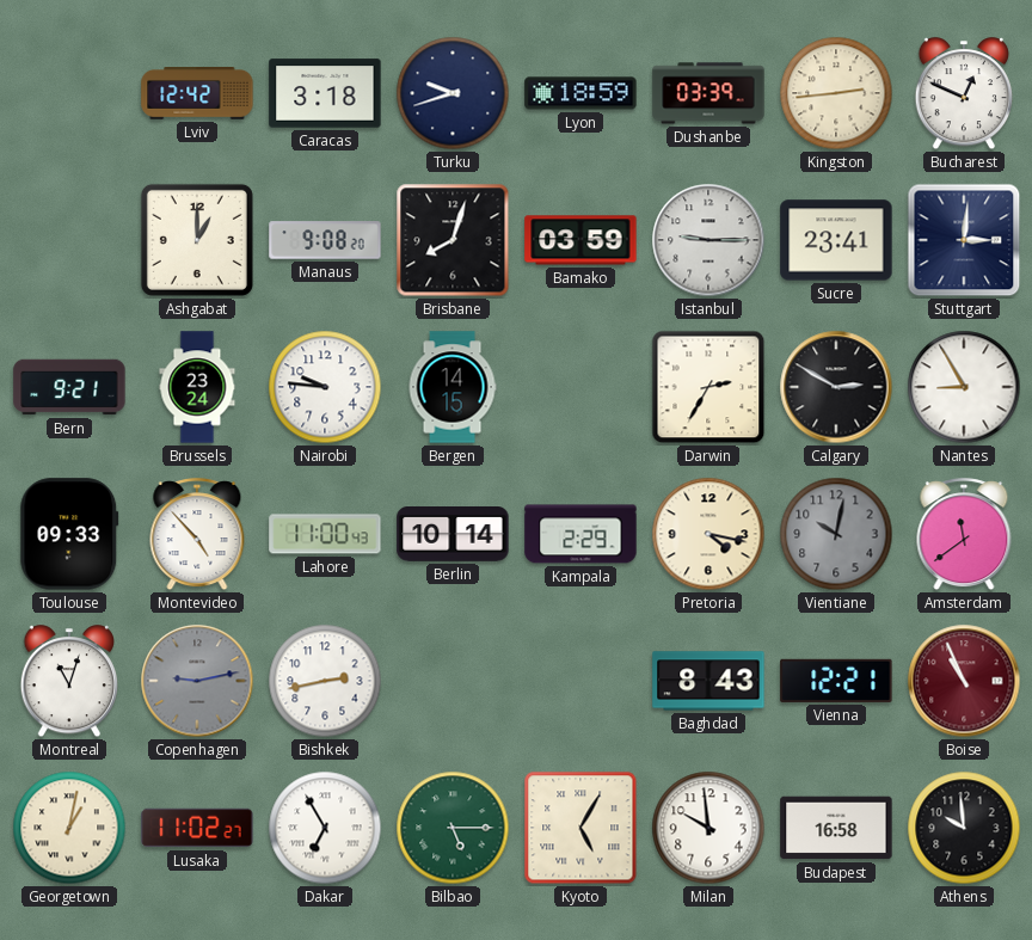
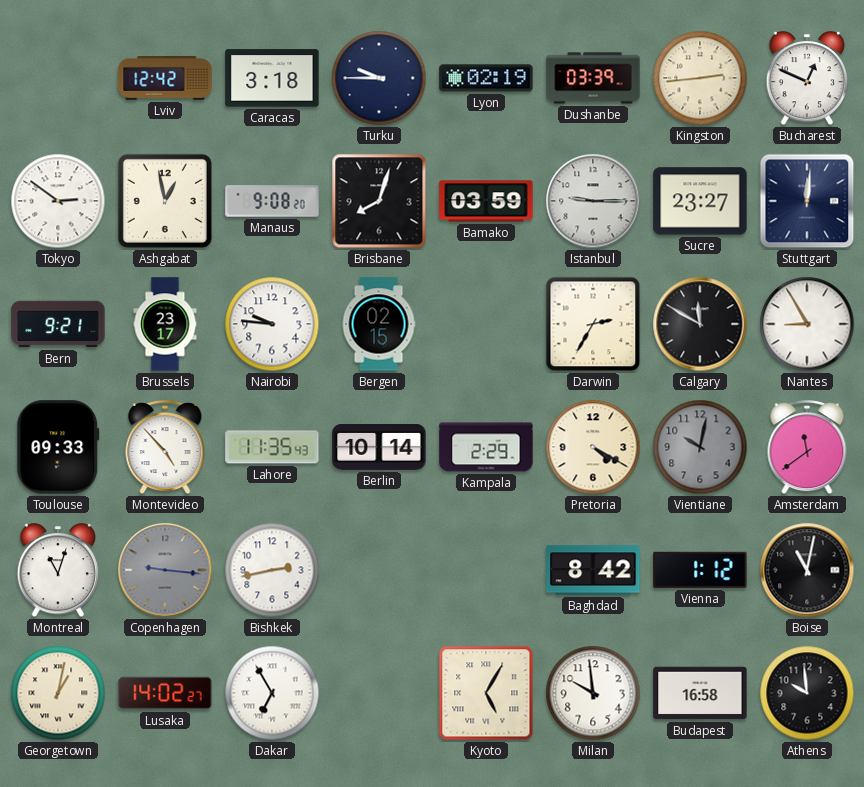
Turku: 9:42 -> 9:45 (379, 78)
Lyon: 18:59 -> 02:19 (486, 78)
Tokyo: none -> 2:51 (58, 201)
Ashgabat: 1:00 -> 12:58 (165, 201)
Sucre: 23:41 -> 23:27 (700, 201)
Stuttgart: 3:01 -> 12:01 (807, 201)
Brussels: 23:24 -> 23:17 (165, 324)
Bergen: 14:15 -> 02:15 (379, 324)
Calgary: 2:50 -> 11:50 (700, 324)
Lahore: 11:00 -> 11:35 (272, 447)
Pretoria: 4:17 -> 4:20 (593, 447)
Copenhagen: 9:13 -> 9:16 (165, 570)
Baghdad: 8:43 -> 8:42 (593, 570)
Vienna: 12:21 -> 1:12 (700, 570)
Boise: 10:56 -> 11:02 (807, 570)
Boise dial: burgundy -> black (807, 570)
Lusaka: 11:02 -> 14:02 (165, 693)
Bilbao: 5:15 -> none (453, 828)
